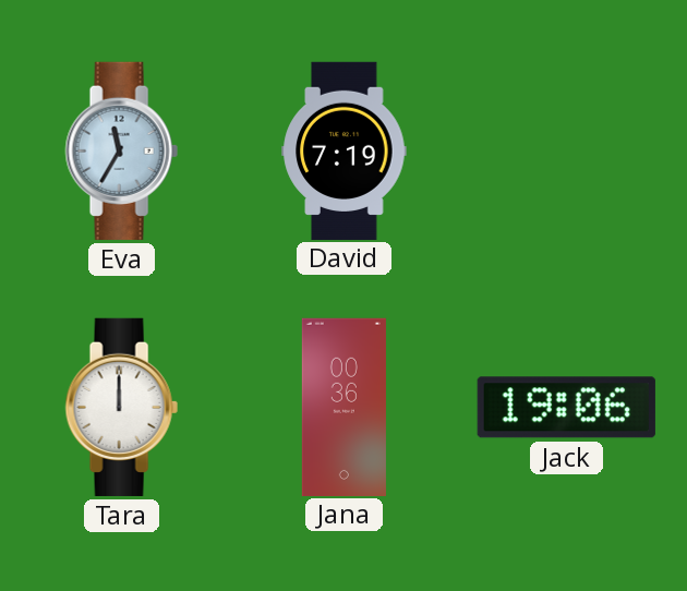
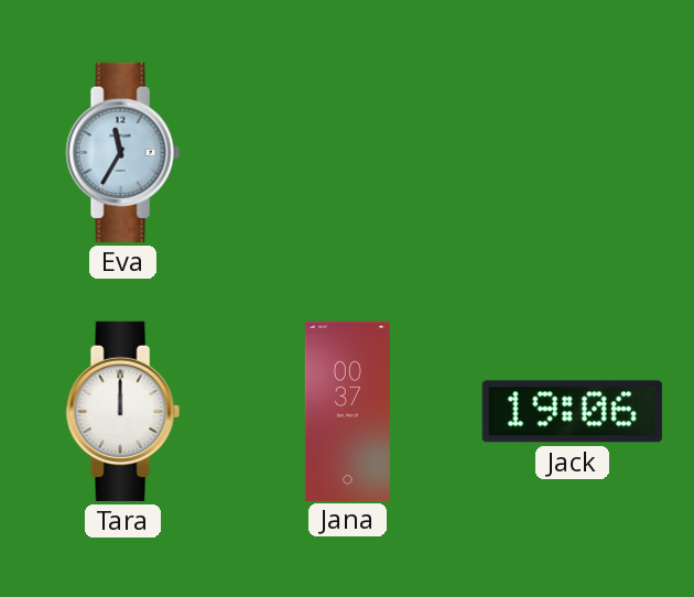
David: 7:19 -> none (345, 150)
Jana: 00:36 -> 00:37 (347, 411)
